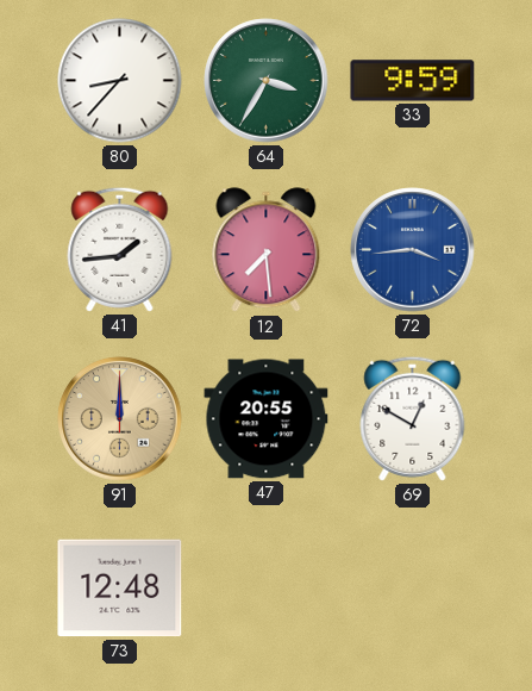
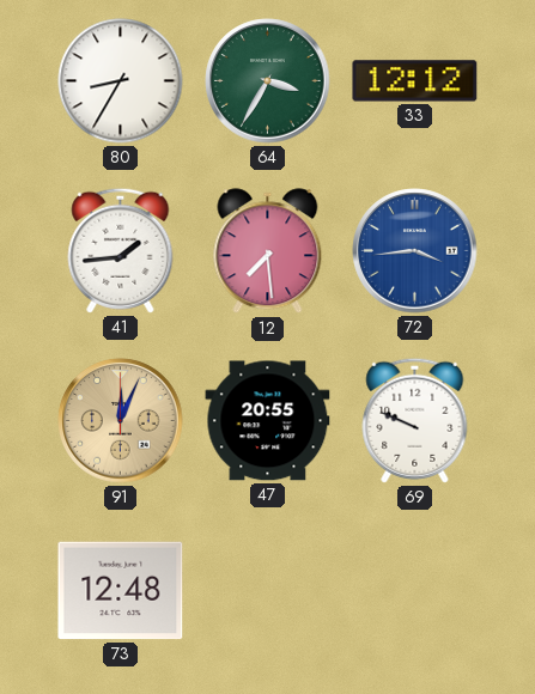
80: 8:37 -> 8:35 (121, 81)
33: 9:59 -> 12:12 (415, 81)
91: 12:00 -> 12:04 (121, 421)
69: 12:50 -> 9:49 (415, 420)
